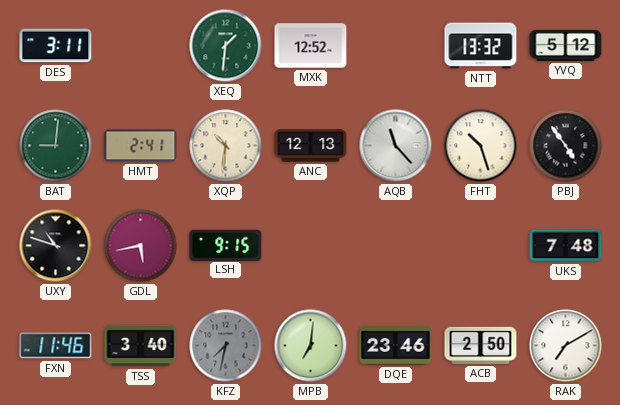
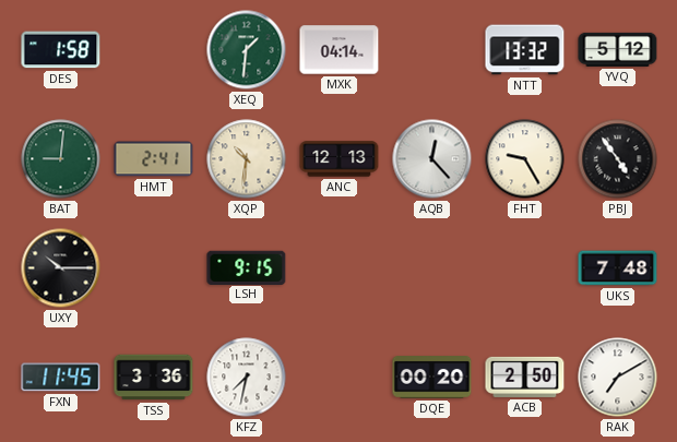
DES: 3:11 -> 1:58 (61, 50)
MXK: 12:52 -> 04:14 (340, 50)
AQB: 11:23 -> 12:23 (432, 159)
FHT: 10:27 -> 9:25 (525, 159)
UXY: 10:48 -> 10:15 (61, 268)
GDL: 5:43 -> none (141, 246)
FXN: 11:46 -> 11:45 (61, 378)
TSS: 3:40 -> 3:36 (154, 378)
KFZ dial: grey -> white (247, 378)
MPB: 7:01 -> none (311, 346)
DQE: 23:46 -> 00:20 (432, 378)
